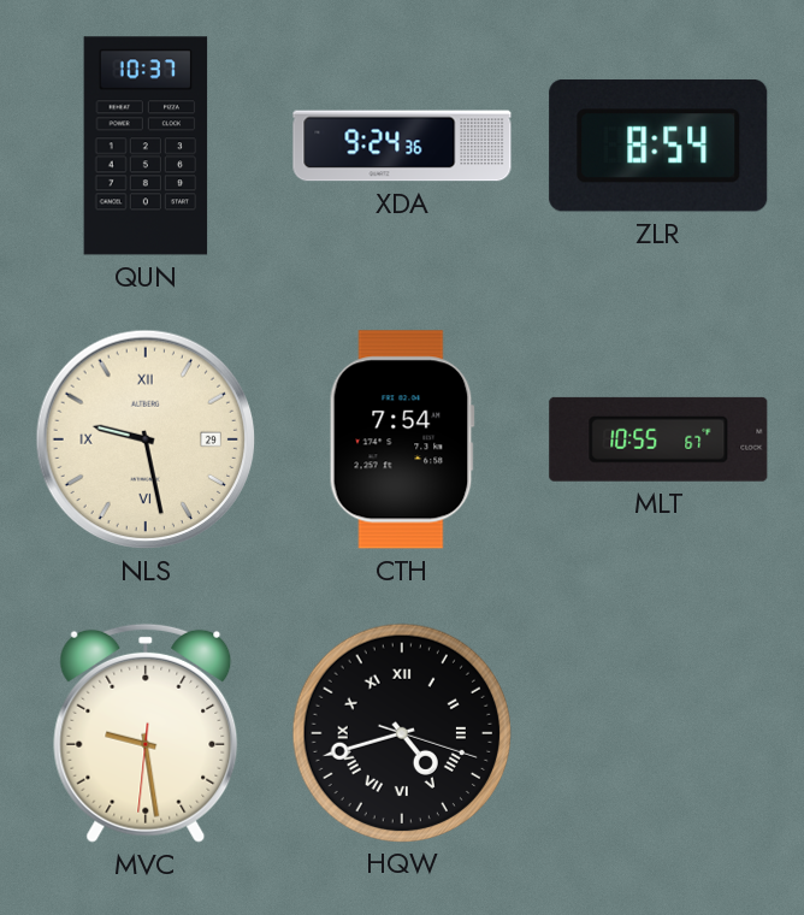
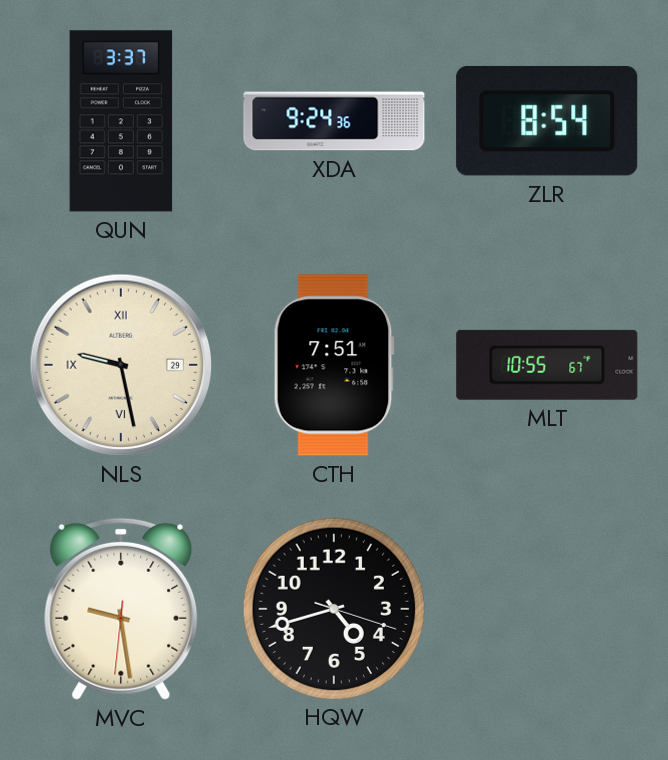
QUN: 10:37 -> 3:37 (121, 121)
CTH: 7:54 -> 7:51 (334, 365)
HQW numerals: Roman -> Arabic (333, 608)
